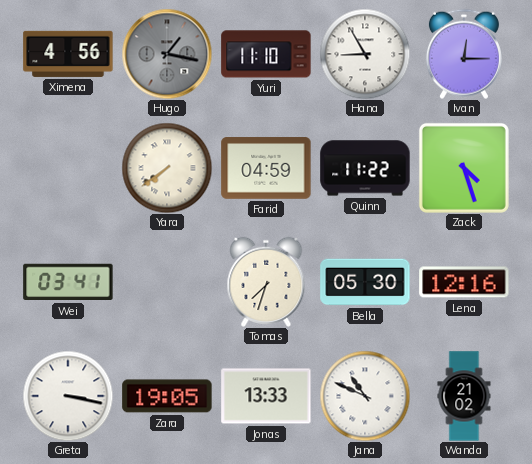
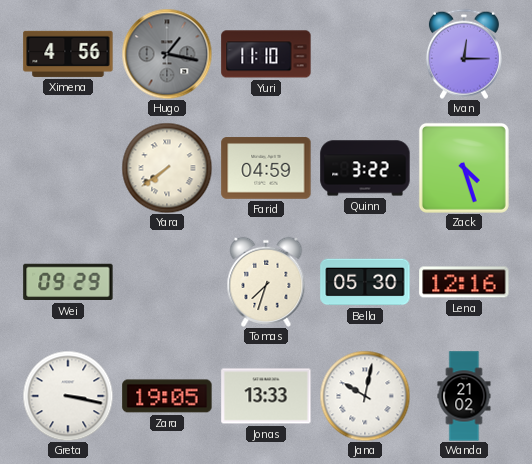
Hana: 8:55 -> none (365, 54)
Quinn: 11:22 -> 3:22 (365, 168)
Wei: 03:41 -> 09:29 (68, 282)
Jana: 10:49 -> 10:02 (365, 396)
